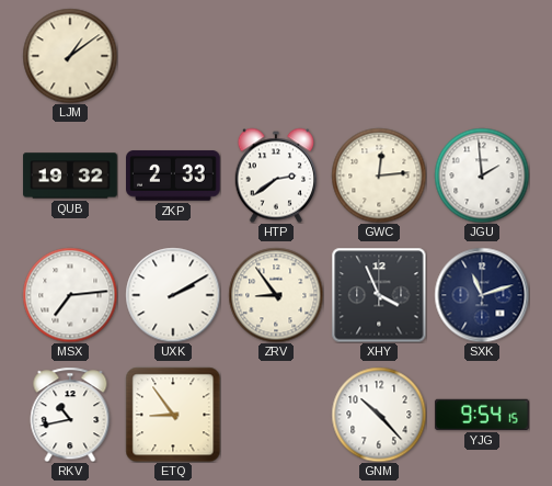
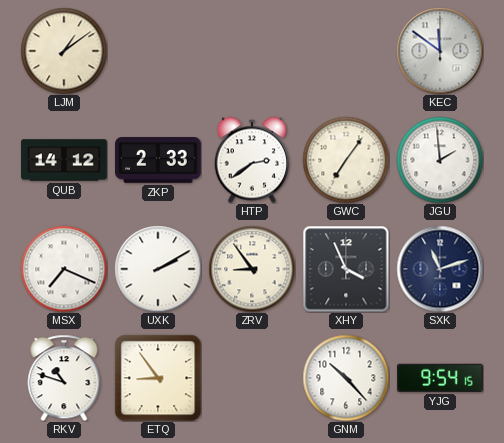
KEC: none -> 11:51 (440, 51)
QUB: 19:32 -> 14:12 (64, 160)
GWC: 12:14 -> 7:06 (346, 160)
MSX: 7:14 -> 7:19 (64, 269)
RKV: 10:43 -> 10:48 (64, 378)
